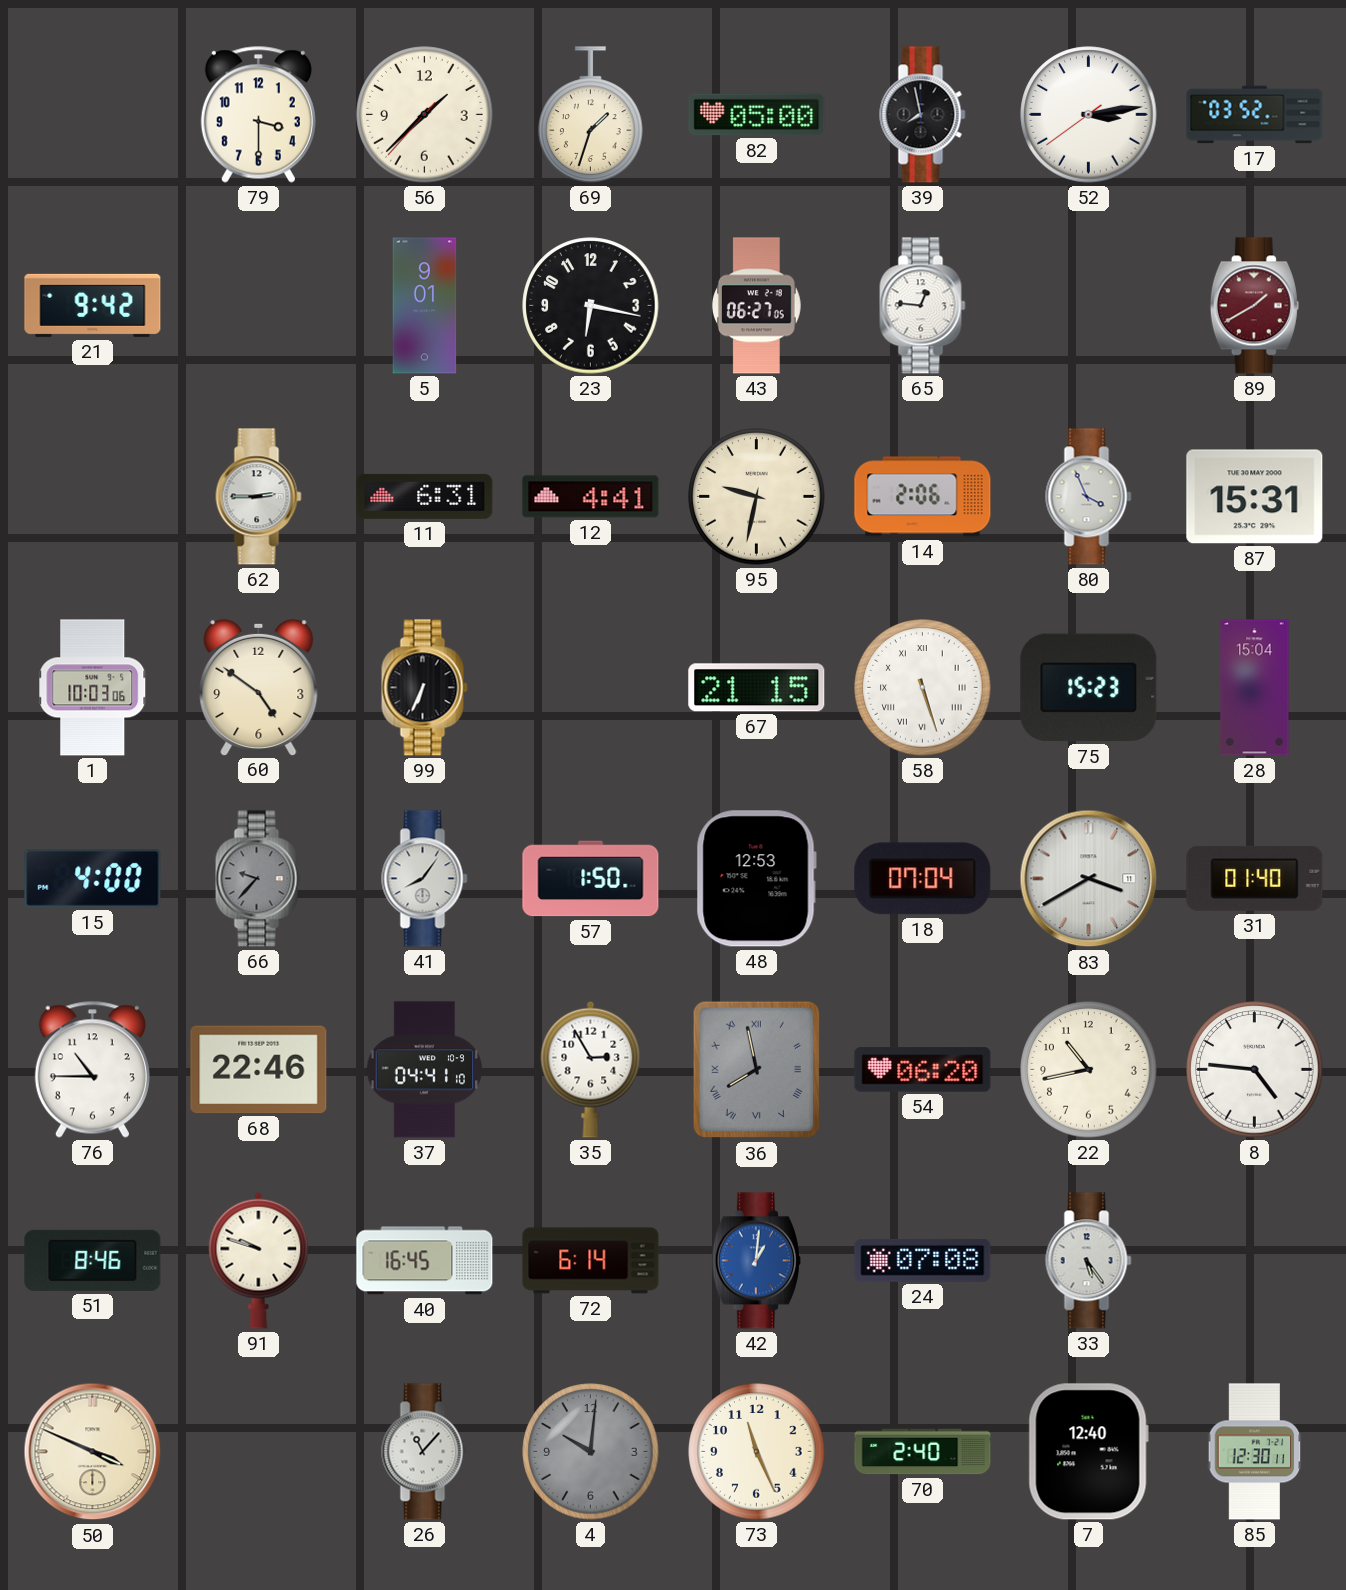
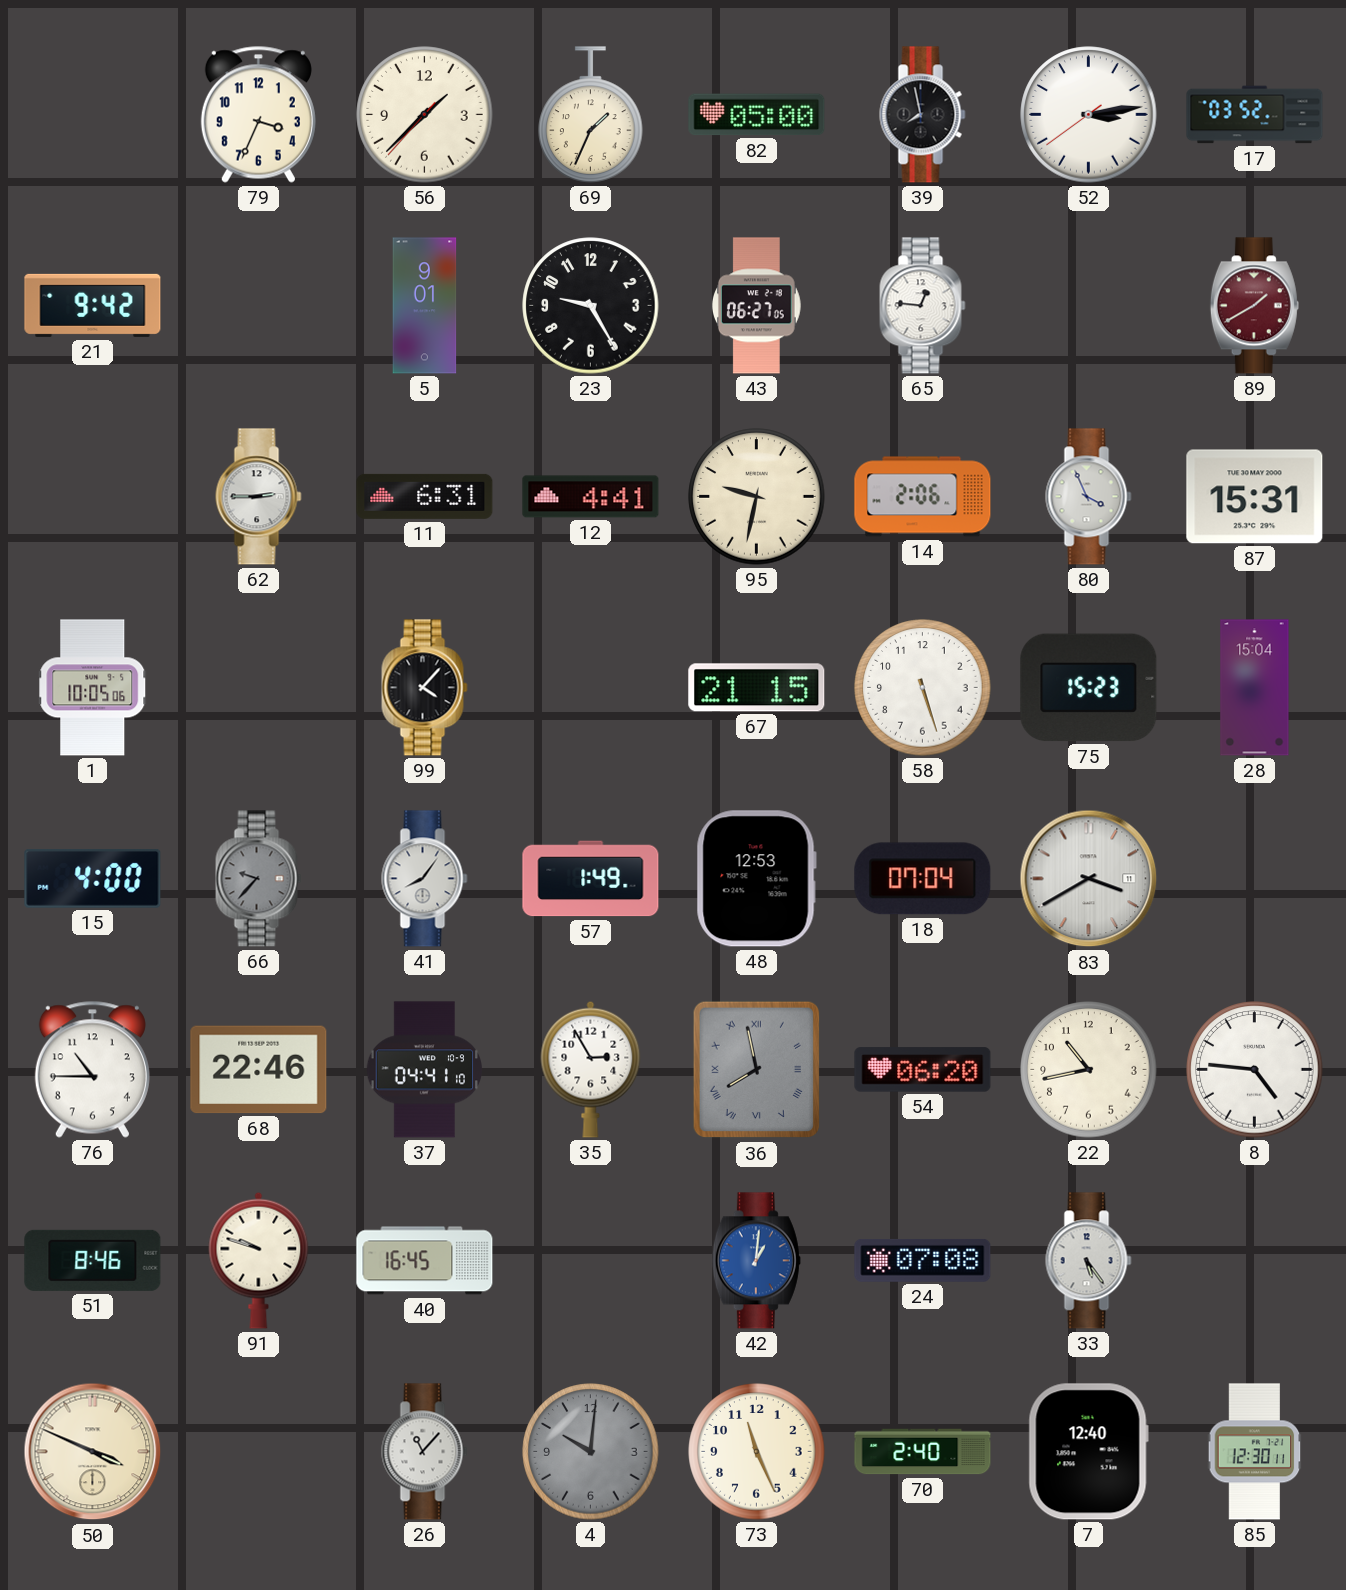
79: 3:30 -> 3:34 (258, 114)
69: 1:33 -> 1:34 (591, 115)
23: 6:17 -> 9:25 (591, 306)
1: 10:03 -> 10:05 (93, 688)
60: 4:51 -> none (259, 687)
99: 6:34 -> 4:07 (425, 688)
58 numerals: Roman -> Arabic (923, 688)
57: 1:50 -> 1:49 (591, 879)
31: 01:40 -> none (1255, 878)
72: 6:14 -> none (591, 1261)
